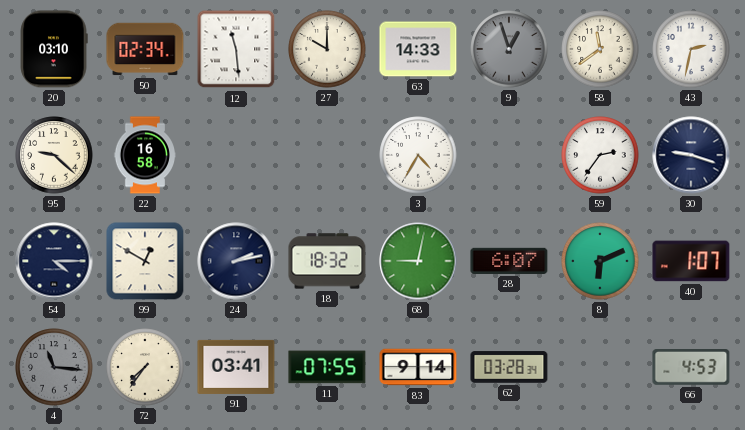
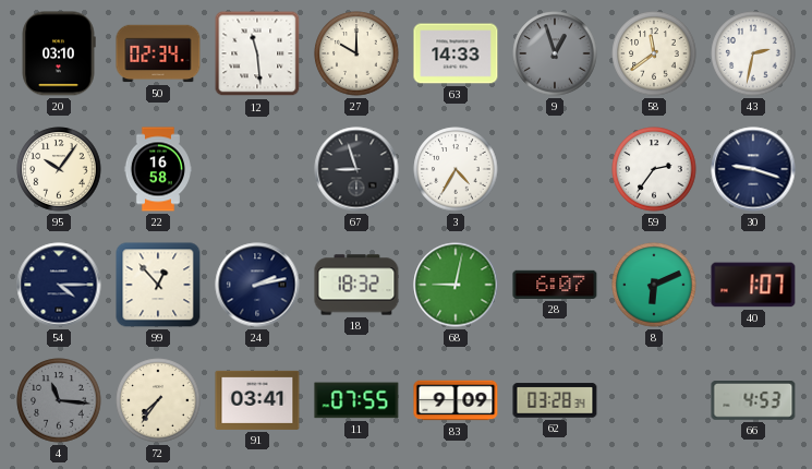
95: 9:22 -> 10:06 (59, 169)
67: none -> 8:57 (356, 169)
99: 12:50 -> 12:53 (158, 285)
83: 9:14 -> 9:09 (456, 400)
